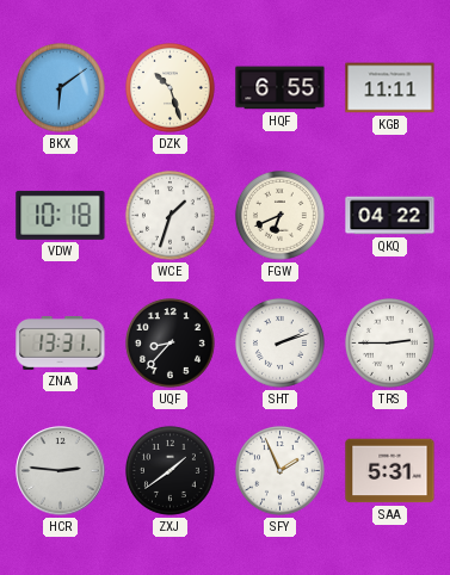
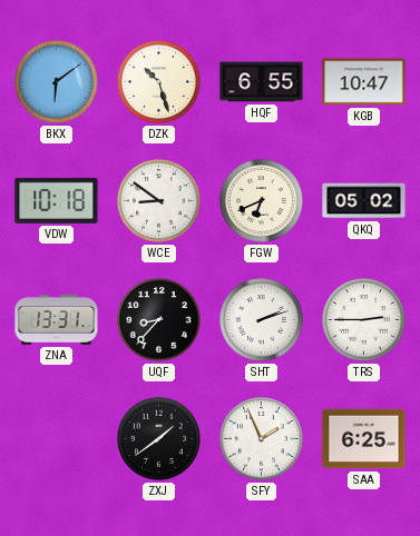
KGB: 11:11 -> 10:47 (364, 82)
WCE: 1:33 -> 8:51 (158, 200)
QKQ: 04:22 -> 05:02 (364, 201)
HCR: 2:46 -> none (61, 471)
SAA: 5:31 -> 6:25 (364, 439)
